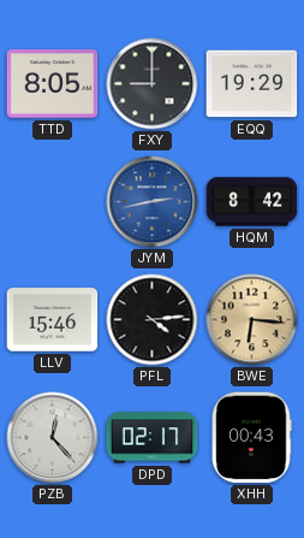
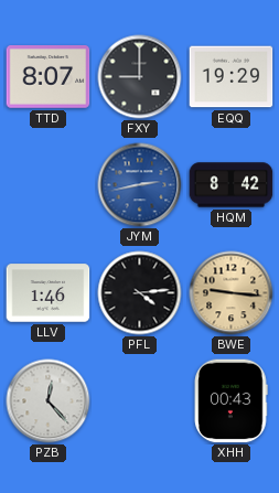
TTD: 8:05 -> 8:07 (49, 77)
LLV: 15:46 -> 1:46 (49, 293)
BWE: 6:16 -> 9:16 (232, 293)
DPD: 02:17 -> none (153, 438)
